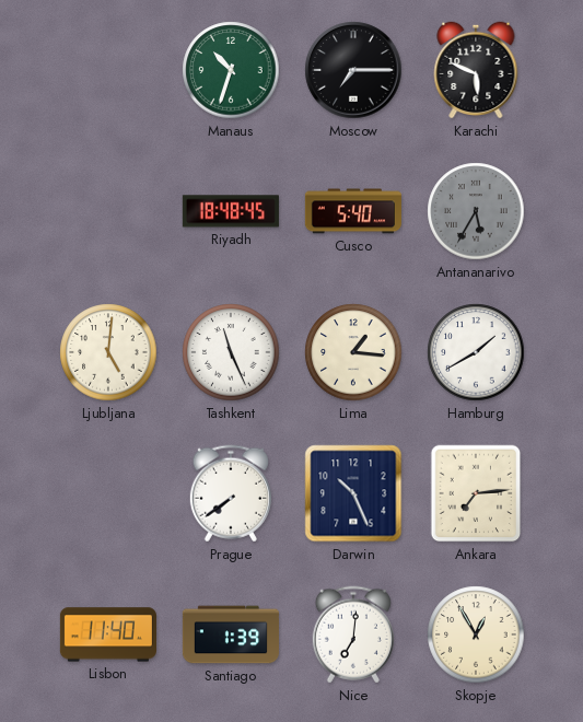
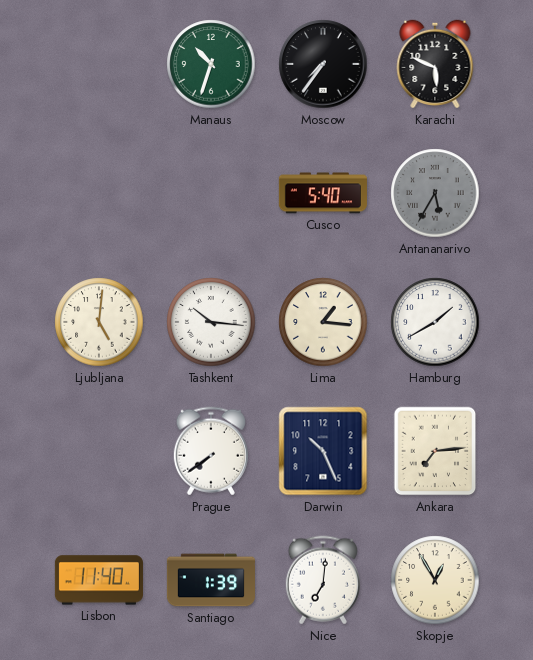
Moscow: 7:15 -> 7:36 (323, 64)
Riyadh: 18:48 -> none (231, 211)
Tashkent: 11:26 -> 10:16 (211, 322)
